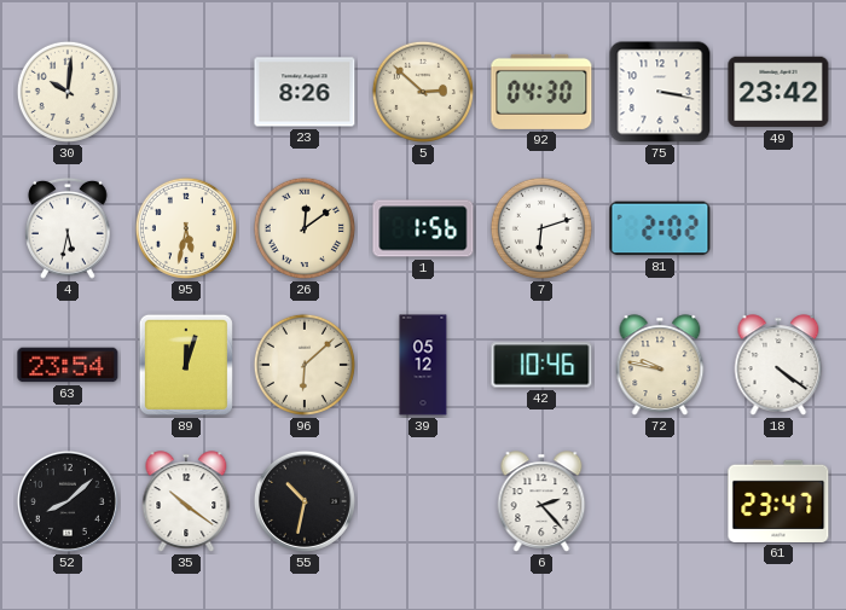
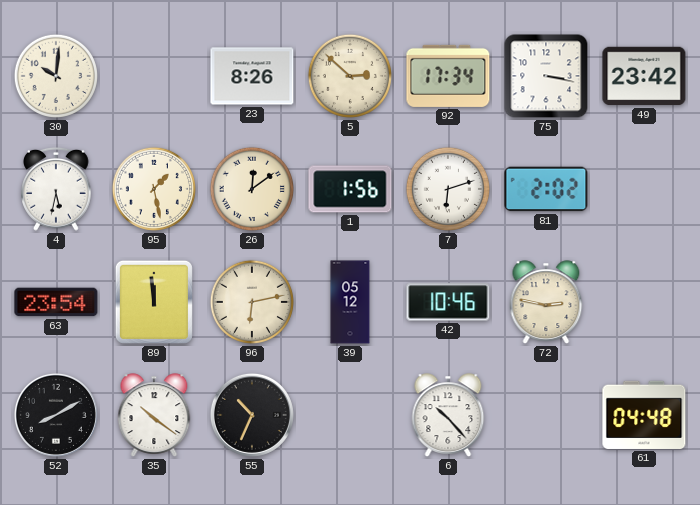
92: 04:30 -> 17:34 (448, 76)
95: 5:32 -> 1:28 (154, 189)
89: 12:03 -> 11:59 (154, 302)
96: 6:08 -> 6:13 (252, 302)
72: 9:47 -> 2:47 (546, 302)
18: 4:21 -> none (778, 365)
52: 8:08 -> 8:10 (56, 415)
55: 10:32 -> 10:34 (252, 415)
6: 2:23 -> 10:23 (448, 415)
61: 23:47 -> 04:48 (644, 415)
